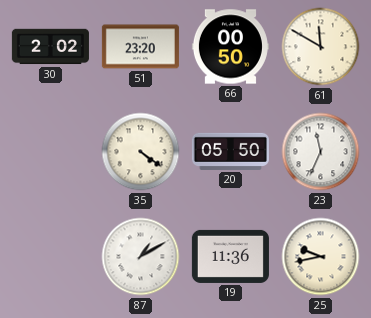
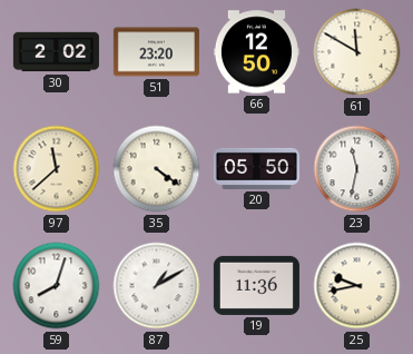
66: 00:50 -> 12:50 (256, 52)
97: none -> 11:38 (57, 169)
23: 11:34 -> 11:32 (357, 169)
59: none -> 8:03 (57, 286)
